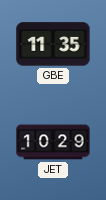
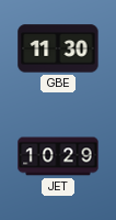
GBE: 11:35 -> 11:30 (58, 48)
